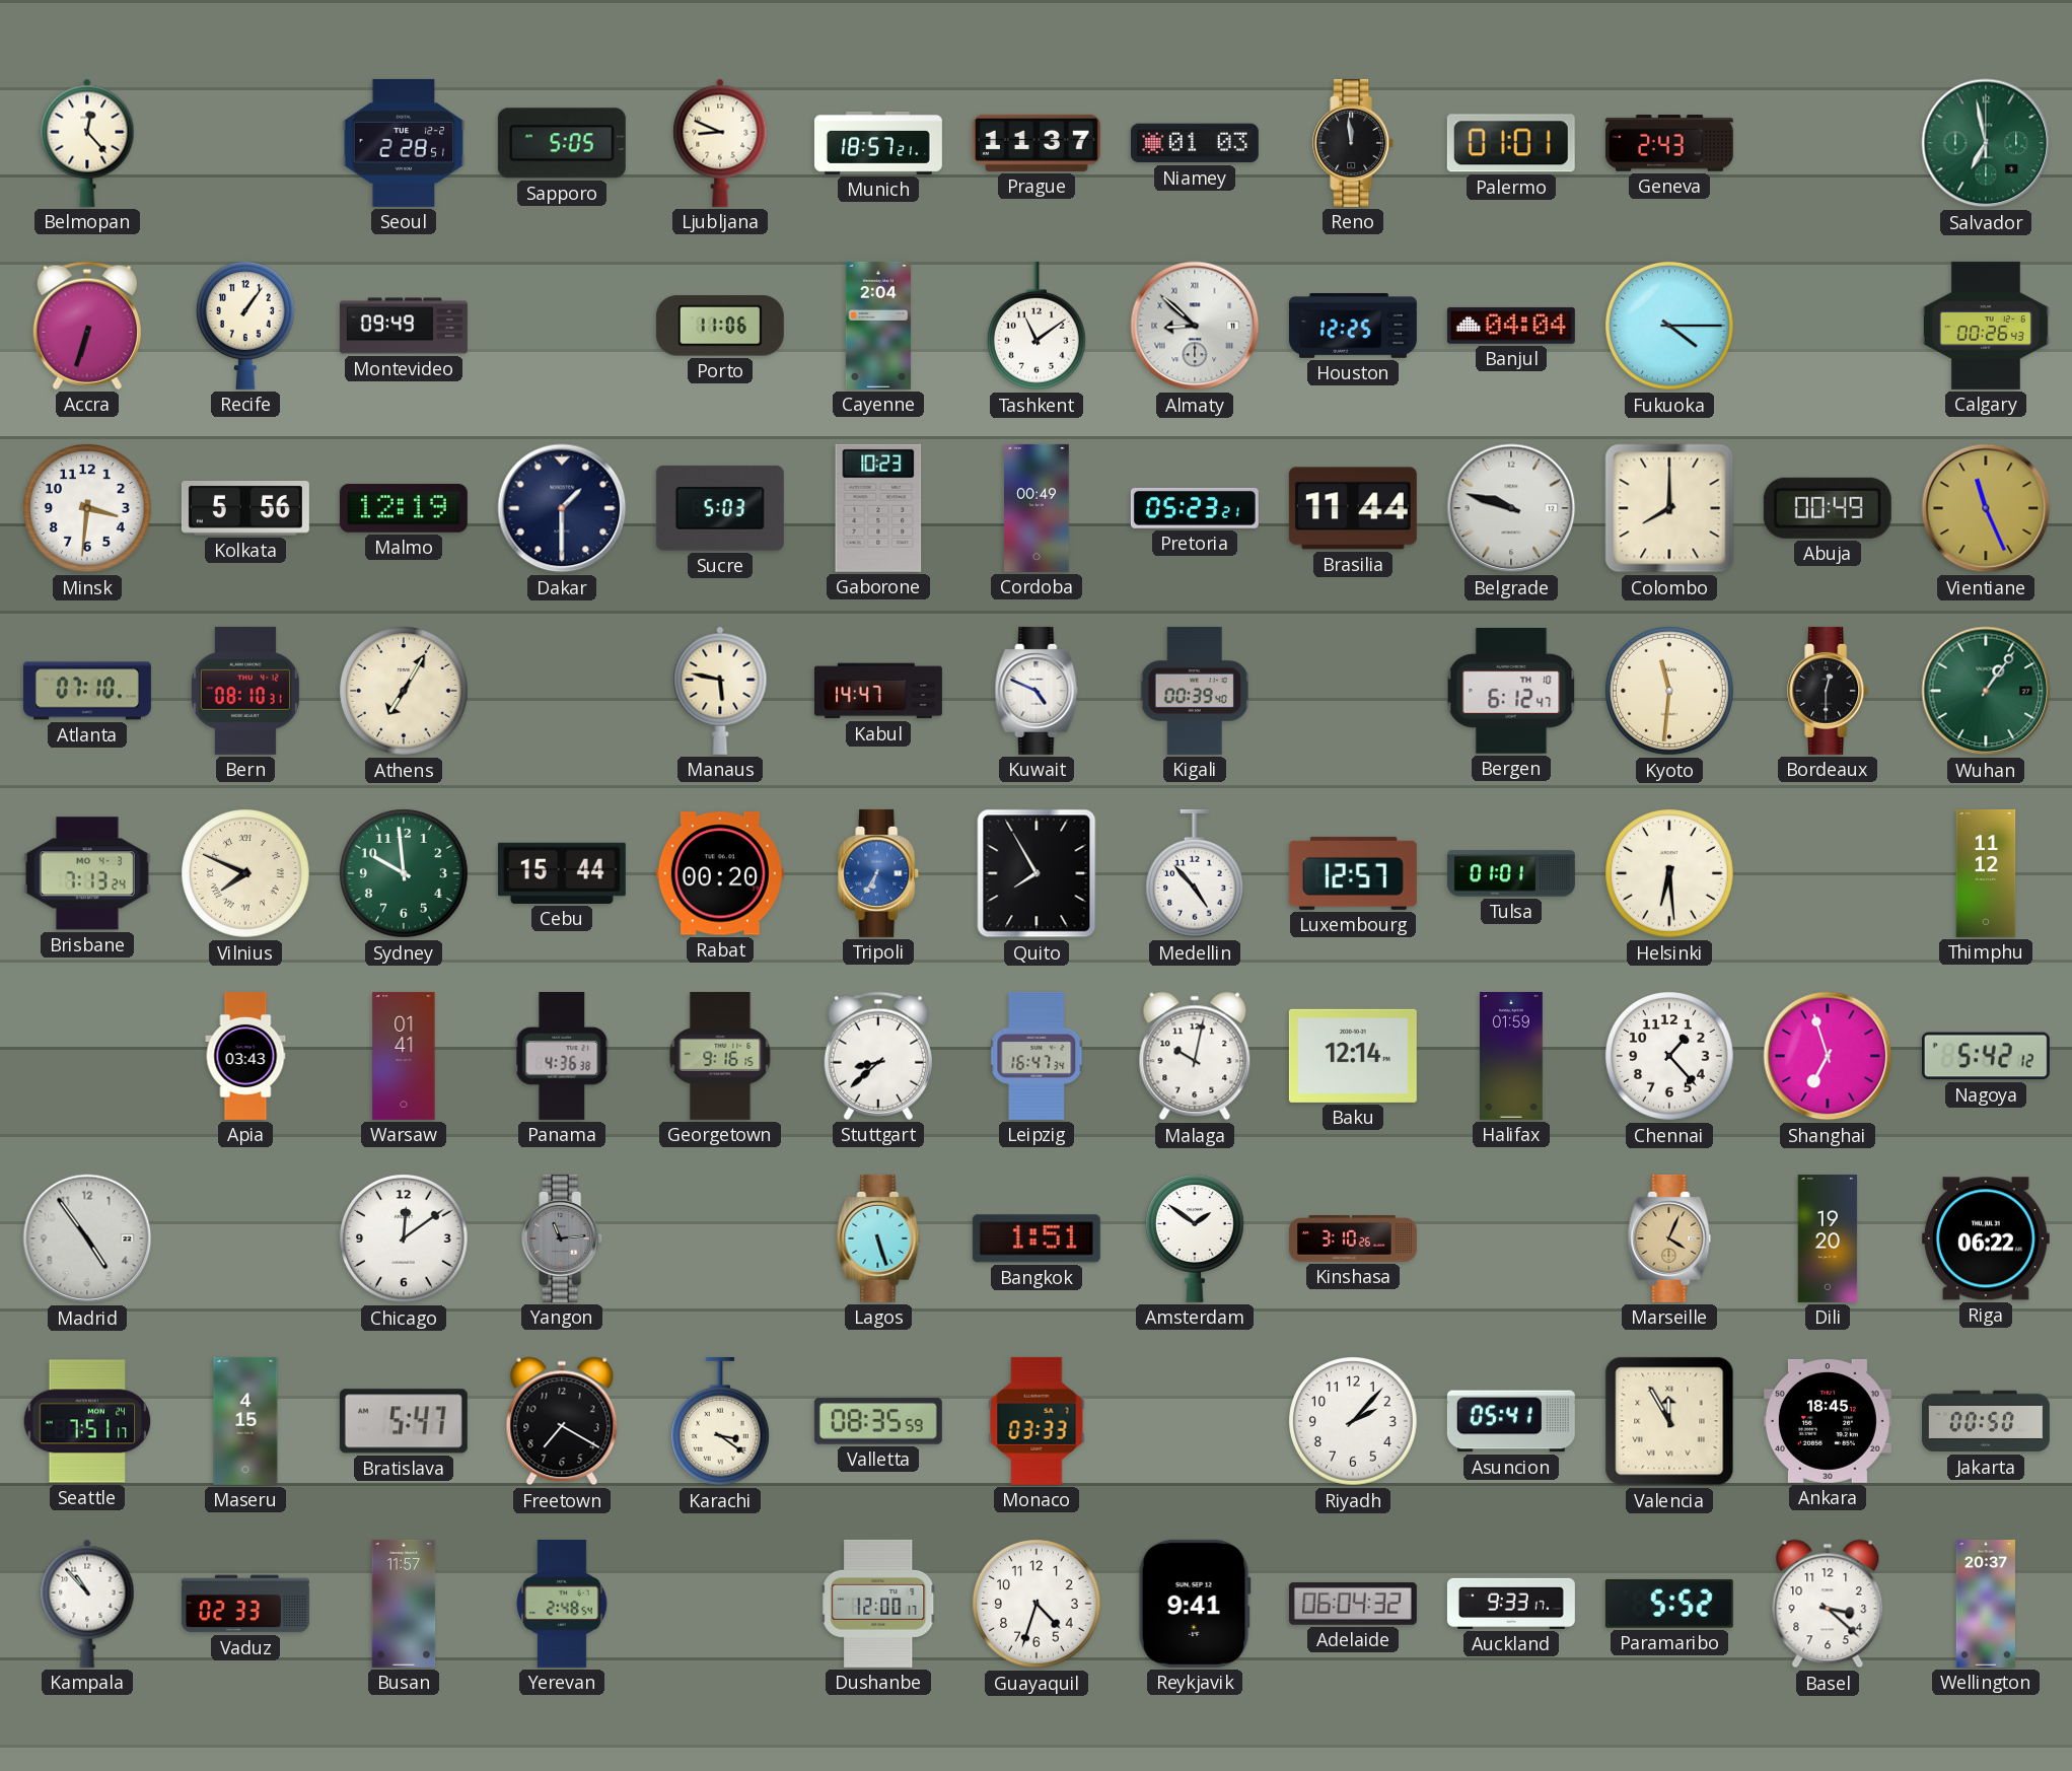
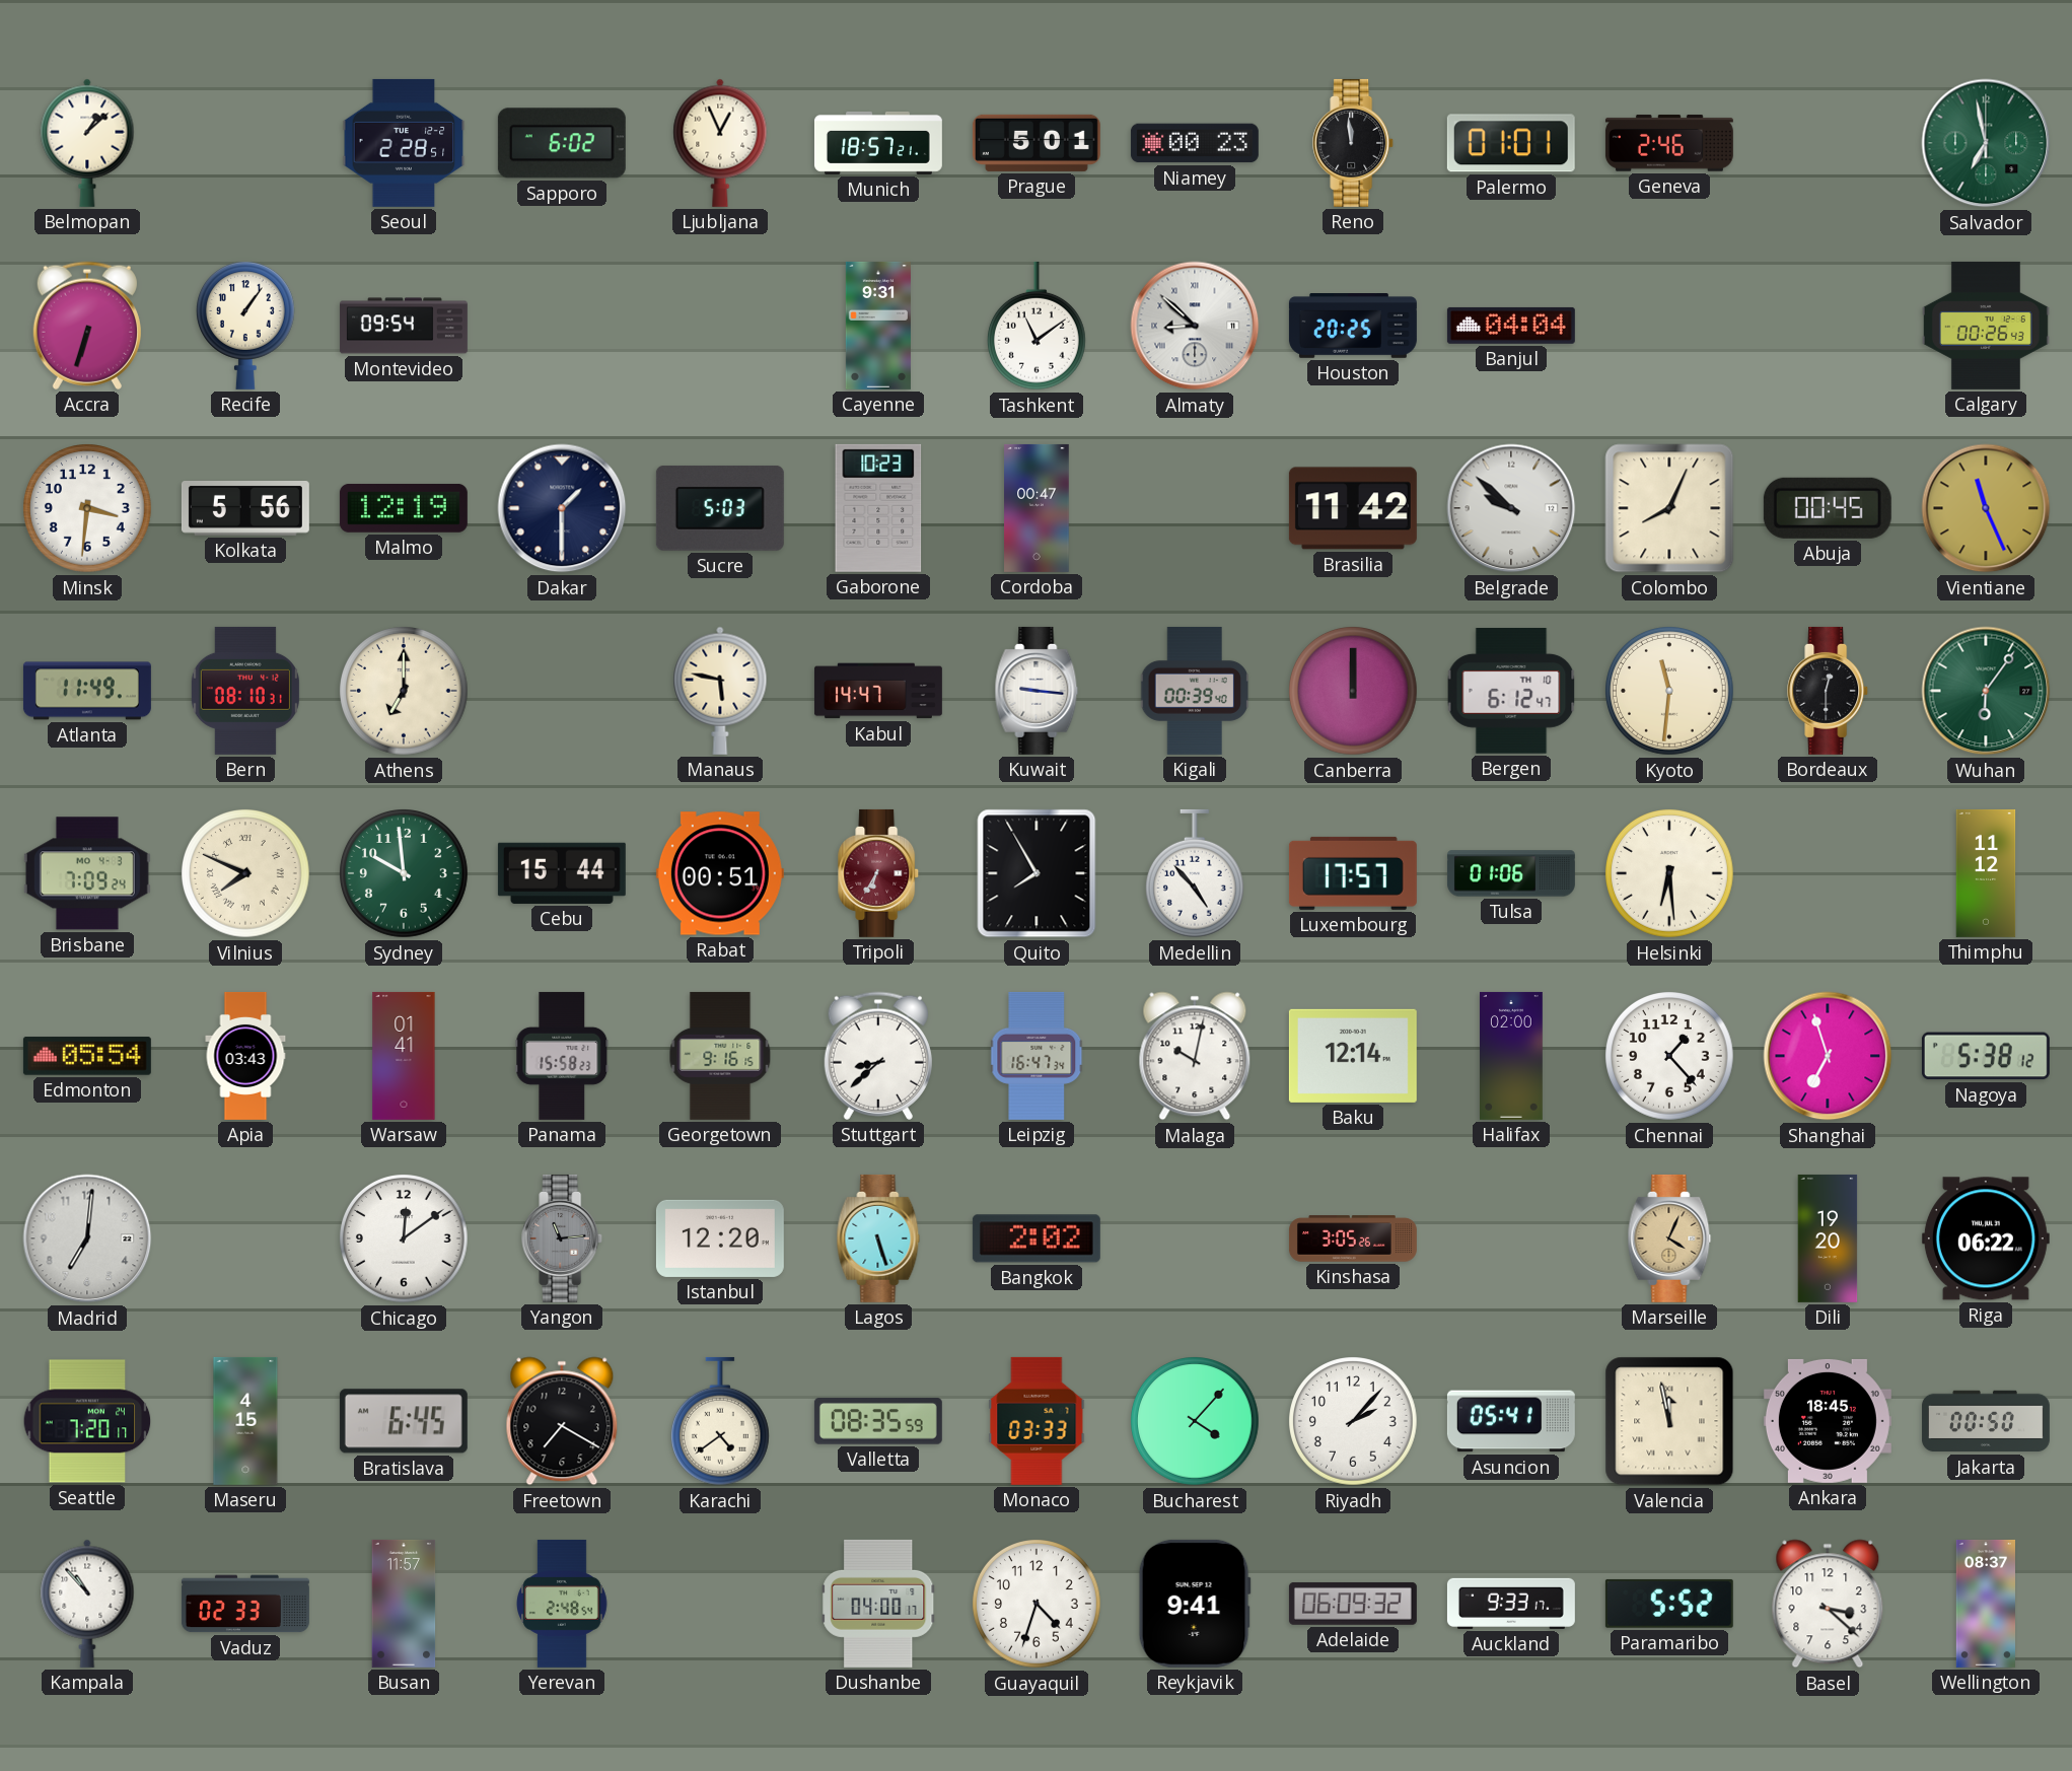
Belmopan: 12:23 -> 1:08 (87, 143)
Sapporo: 5:05 -> 6:02 (562, 143)
Ljubljana: 8:49 -> 12:56 (720, 143)
Prague: 11:37 -> 5:01 (1037, 143)
Niamey: 01:03 -> 00:23 (1195, 143)
Geneva: 2:43 -> 2:46 (1669, 143)
Montevideo: 09:49 -> 09:54 (404, 326)
Porto: 11:06 -> none (720, 326)
Cayenne: 2:04 -> 9:31 (878, 326)
Houston: 12:25 -> 20:25 (1353, 327)
Fukuoka: 4:15 -> none (1670, 327)
Cordoba: 00:49 -> 00:47 (1037, 508)
Pretoria: 05:23 -> none (1195, 508)
Brasilia: 11:44 -> 11:42 (1353, 508)
Belgrade: 9:48 -> 9:52 (1511, 508)
Colombo: 8:00 -> 8:04 (1669, 508)
Abuja: 00:49 -> 00:45 (1828, 508)
Atlanta: 07:10 -> 11:49 (87, 691)
Athens: 7:05 -> 7:00 (405, 692)
Kuwait: 4:49 -> 9:16 (1037, 691)
Canberra: none -> 12:00 (1354, 692)
Wuhan: 1:06 -> 6:06 (1986, 691)
Brisbane: 7:13 -> 7:09 (87, 873)
Rabat: 00:20 -> 00:51 (720, 873)
Tripoli dial: blue -> burgundy (879, 873)
Luxembourg: 12:57 -> 17:57 (1353, 873)
Tulsa: 01:01 -> 01:06 (1511, 873)
Edmonton: none -> 05:54 (87, 1056)
Panama: 4:36 -> 15:58 (562, 1056)
Halifax: 01:59 -> 02:00 (1512, 1056)
Nagoya: 5:42 -> 5:38 (1986, 1056)
Madrid: 4:54 -> 7:01 (87, 1238)
Istanbul: none -> 12:20 (720, 1238)
Bangkok: 1:51 -> 2:02 (1037, 1238)
Amsterdam: 1:51 -> none (1195, 1238)
Kinshasa: 3:10 -> 3:05 (1353, 1238)
Seattle: 7:51 -> 7:20 (87, 1421)
Bratislava: 5:47 -> 6:45 (404, 1421)
Karachi: 3:21 -> 4:39 (720, 1421)
Bucharest: none -> 4:07 (1196, 1422)
Valencia: 11:55 -> 11:58 (1669, 1421)
Dushanbe: 12:00 -> 04:00 (878, 1604)
Adelaide: 06:04 -> 06:09 (1353, 1604)
Wellington: 20:37 -> 08:37 (1985, 1604)
